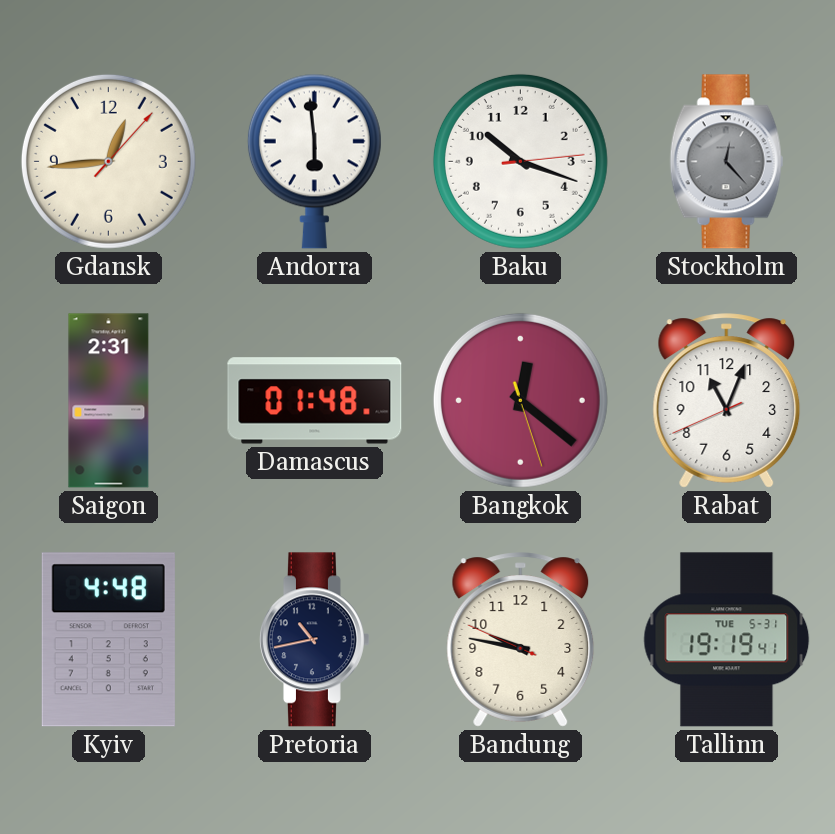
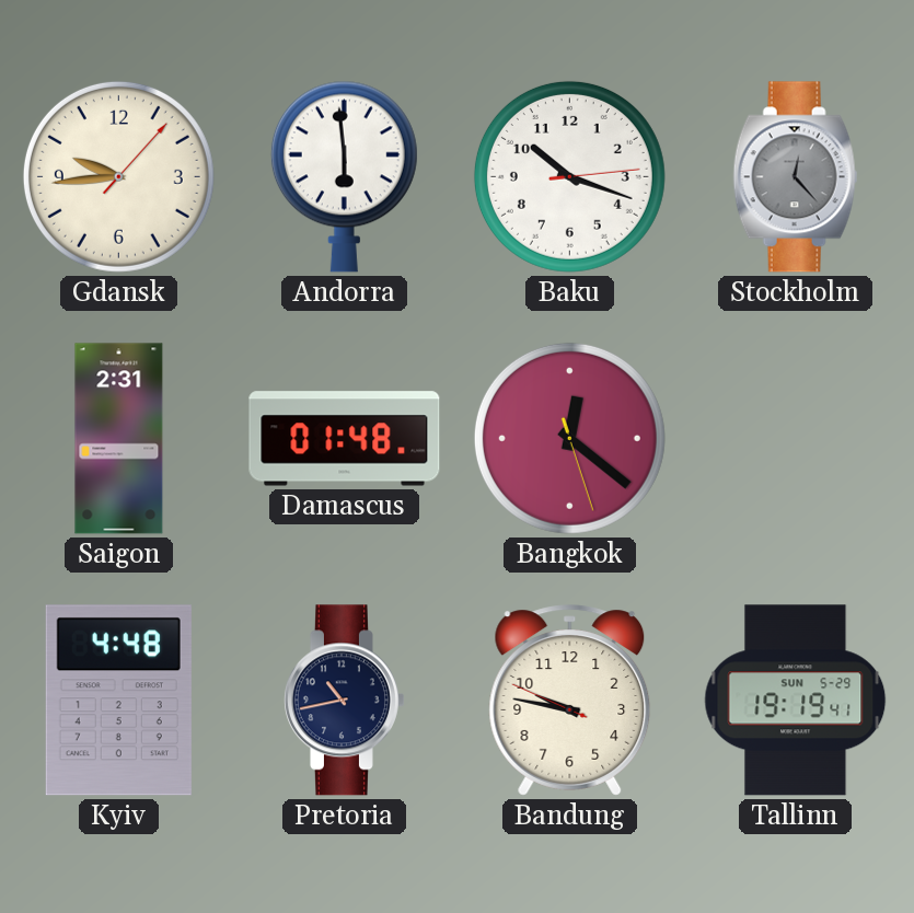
Gdansk: 12:44 -> 9:44 (118, 176)
Rabat: 11:03 -> none (727, 401)
Tallinn date: TUE 5-31 -> SUN 5-29 (796, 701)
